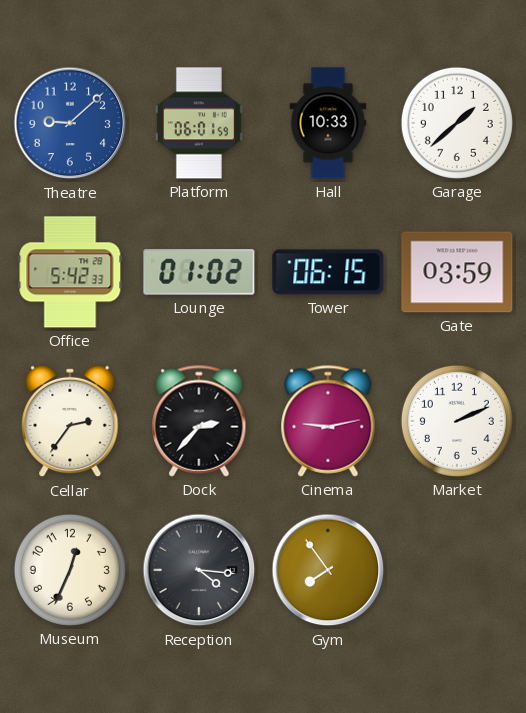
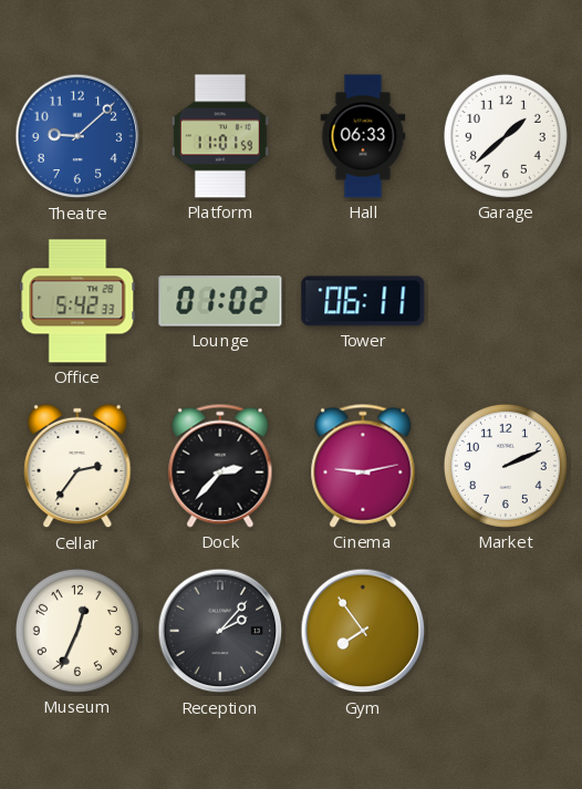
Platform: 06:01 -> 11:01 (220, 136)
Hall: 10:33 -> 06:33 (363, 136)
Tower: 06:15 -> 06:11 (363, 301)
Gate: 03:59 -> none (457, 272)
Reception: 4:16 -> 2:07 (220, 631)
